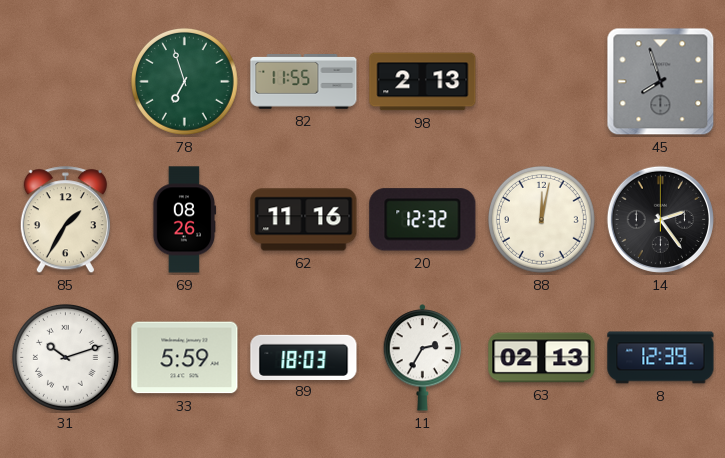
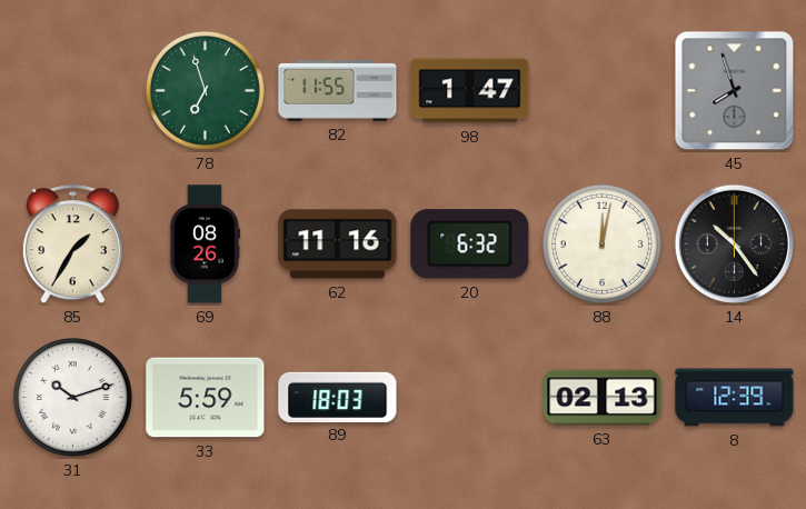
98: 2:13 -> 1:47 (470, 91)
20: 12:32 -> 6:32 (470, 244)
14: 2:24 -> 10:24 (734, 243)
11: 2:35 -> none (423, 358)
